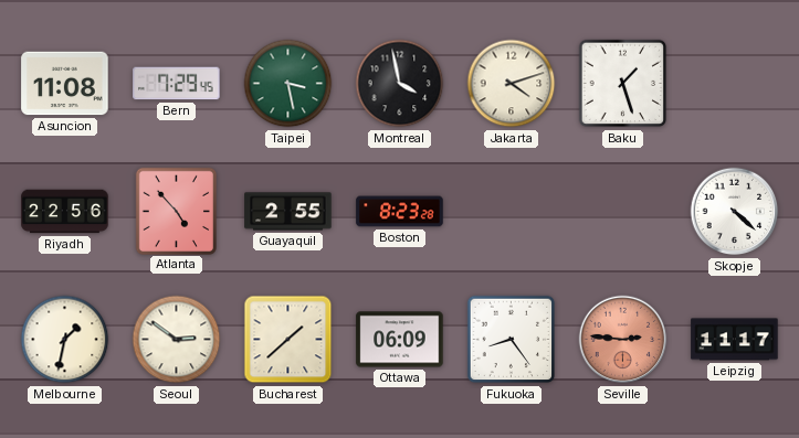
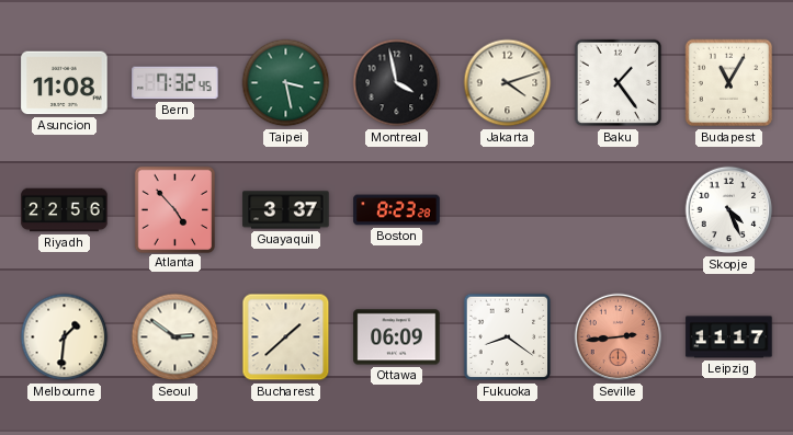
Bern: 7:29 -> 7:32 (175, 83)
Baku: 1:27 -> 1:24 (619, 83)
Budapest: none -> 11:05 (729, 83)
Guayaquil: 2:55 -> 3:37 (286, 210)
Skopje: 4:22 -> 4:26 (729, 210)
Melbourne: 1:32 -> 1:31 (65, 337)
Fukuoka: 8:24 -> 8:21 (508, 337)
Seville: 2:46 -> 2:44 (619, 337)
